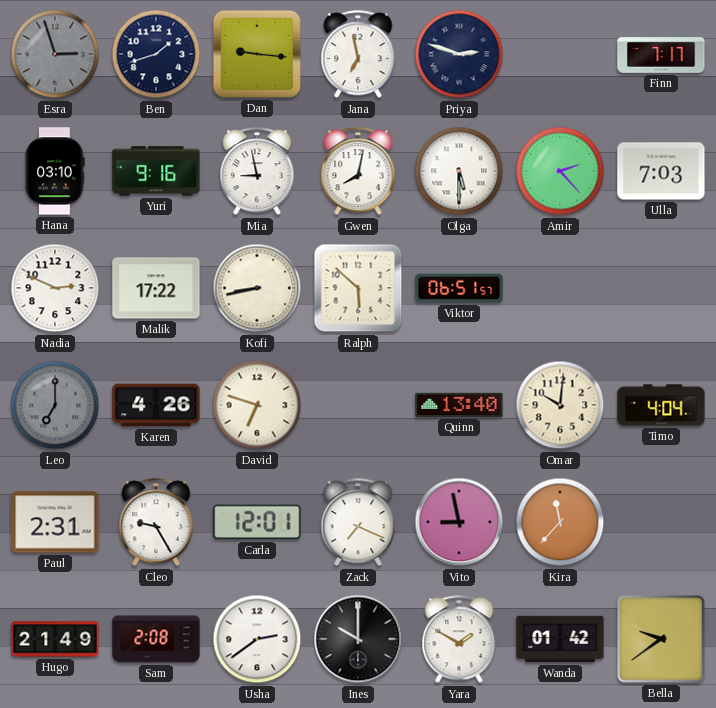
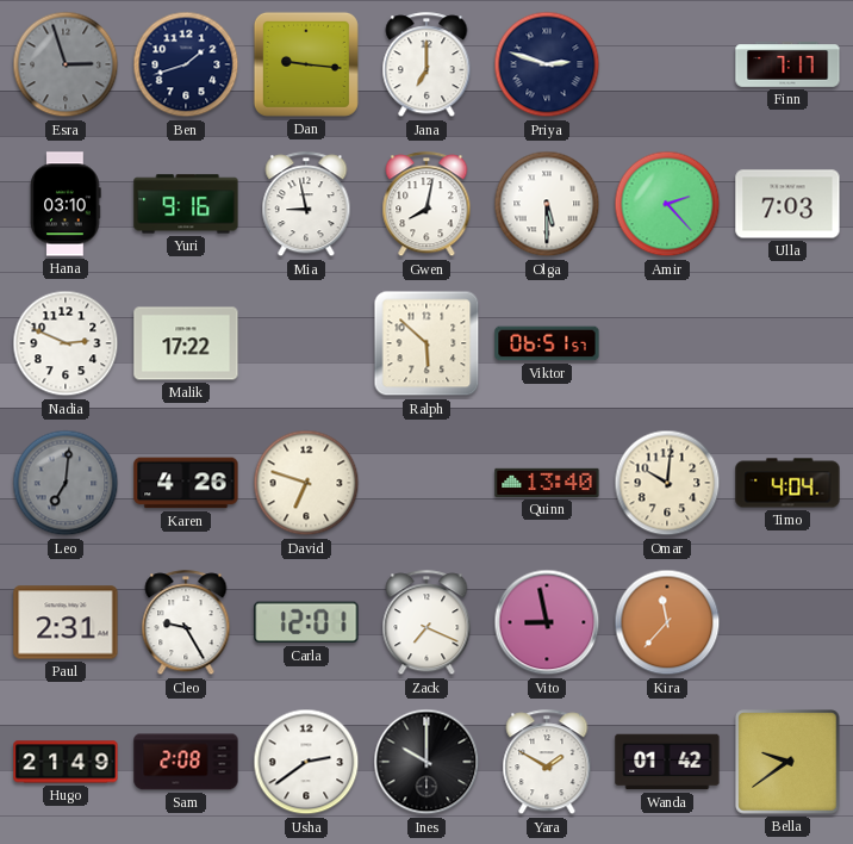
Jana: 6:58 -> 7:00 (426, 66)
Kofi: 8:43 -> none (257, 288)
Leo: 7:00 -> 7:01 (66, 483)
